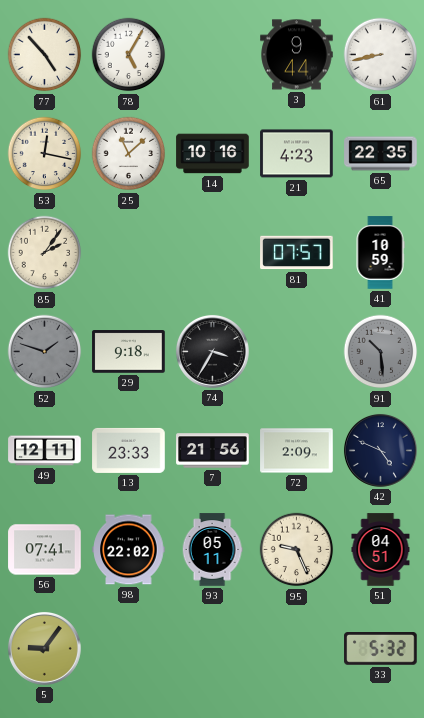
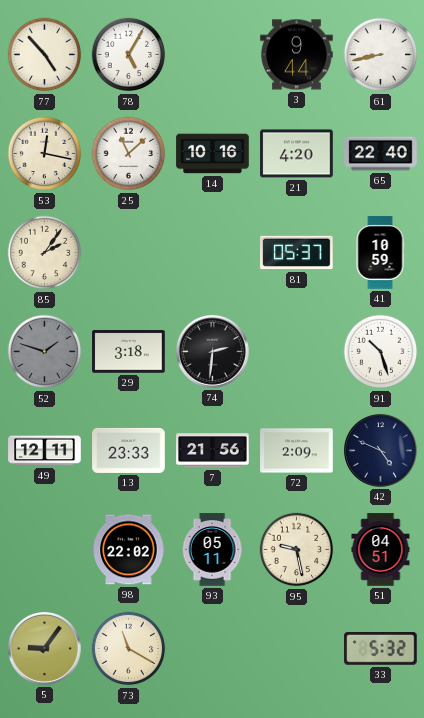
21: 4:23 -> 4:20 (297, 154)
65: 22:35 -> 22:40 (381, 154)
81: 07:57 -> 05:37 (297, 253)
29: 9:18 -> 3:18 (129, 352)
74: 3:35 -> 2:31 (213, 352)
91: 10:29 -> 10:27 (381, 352)
91 dial: grey -> white (381, 352)
56: 07:41 -> none (45, 550)
95: 9:26 -> 9:28 (297, 550)
73: none -> 11:20 (129, 649)
